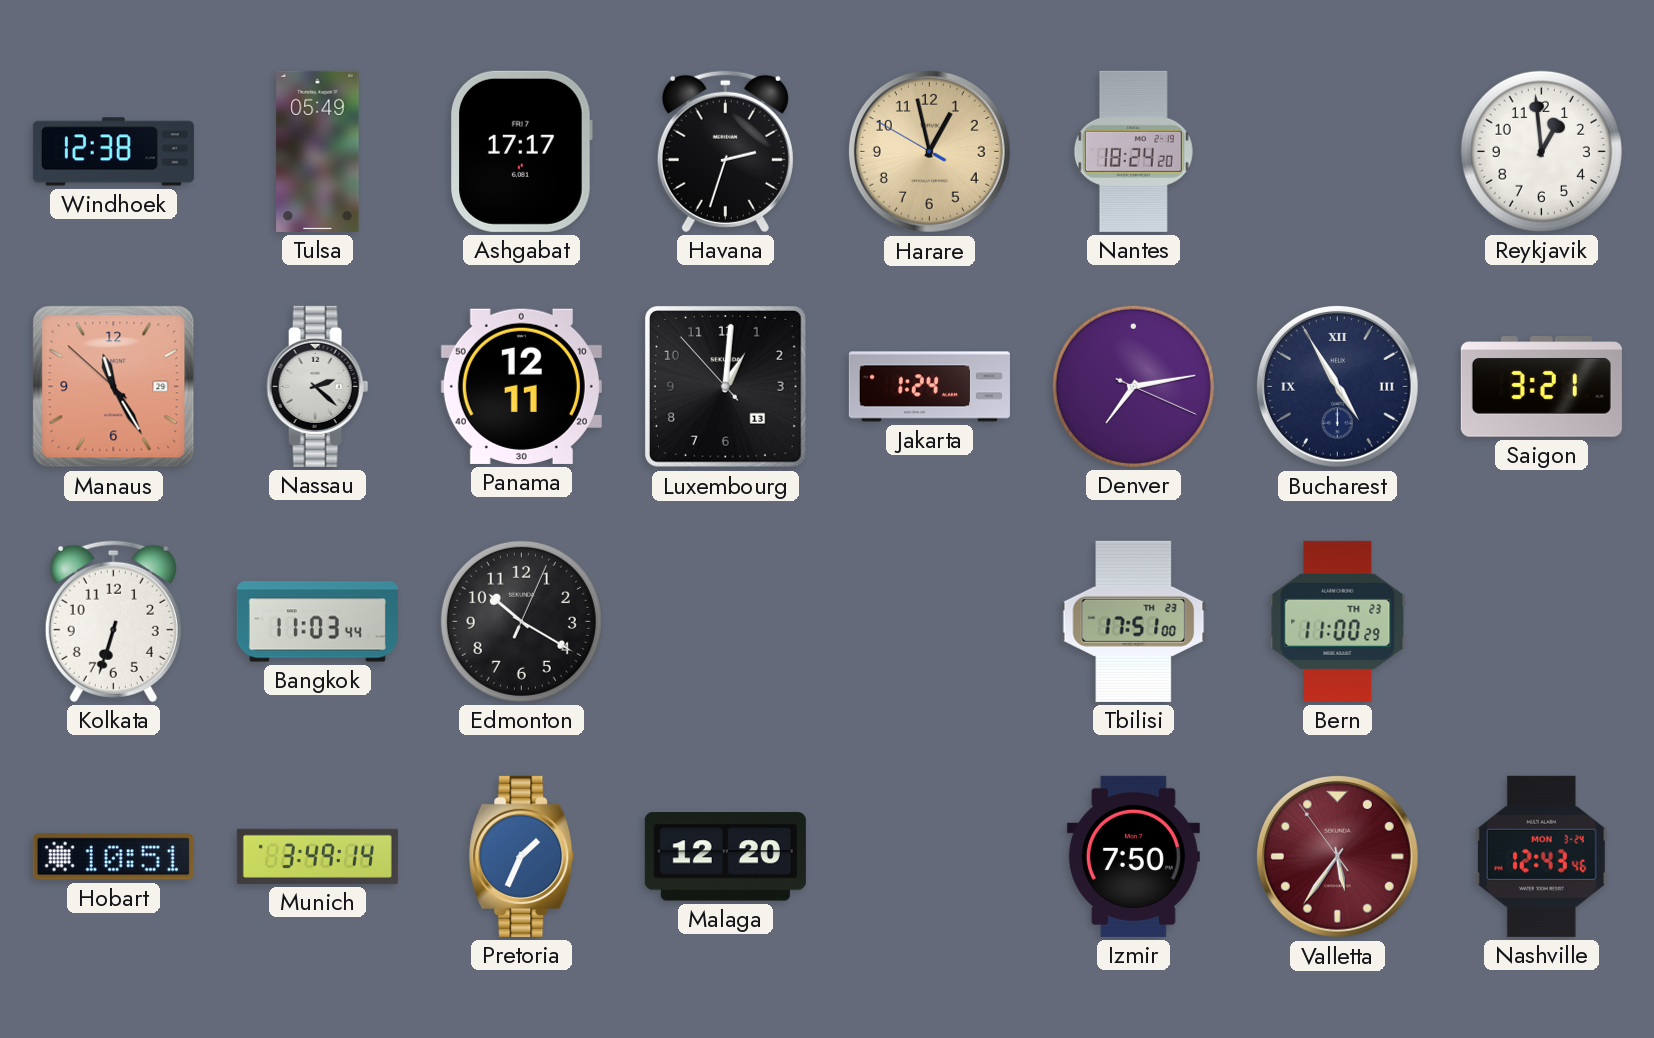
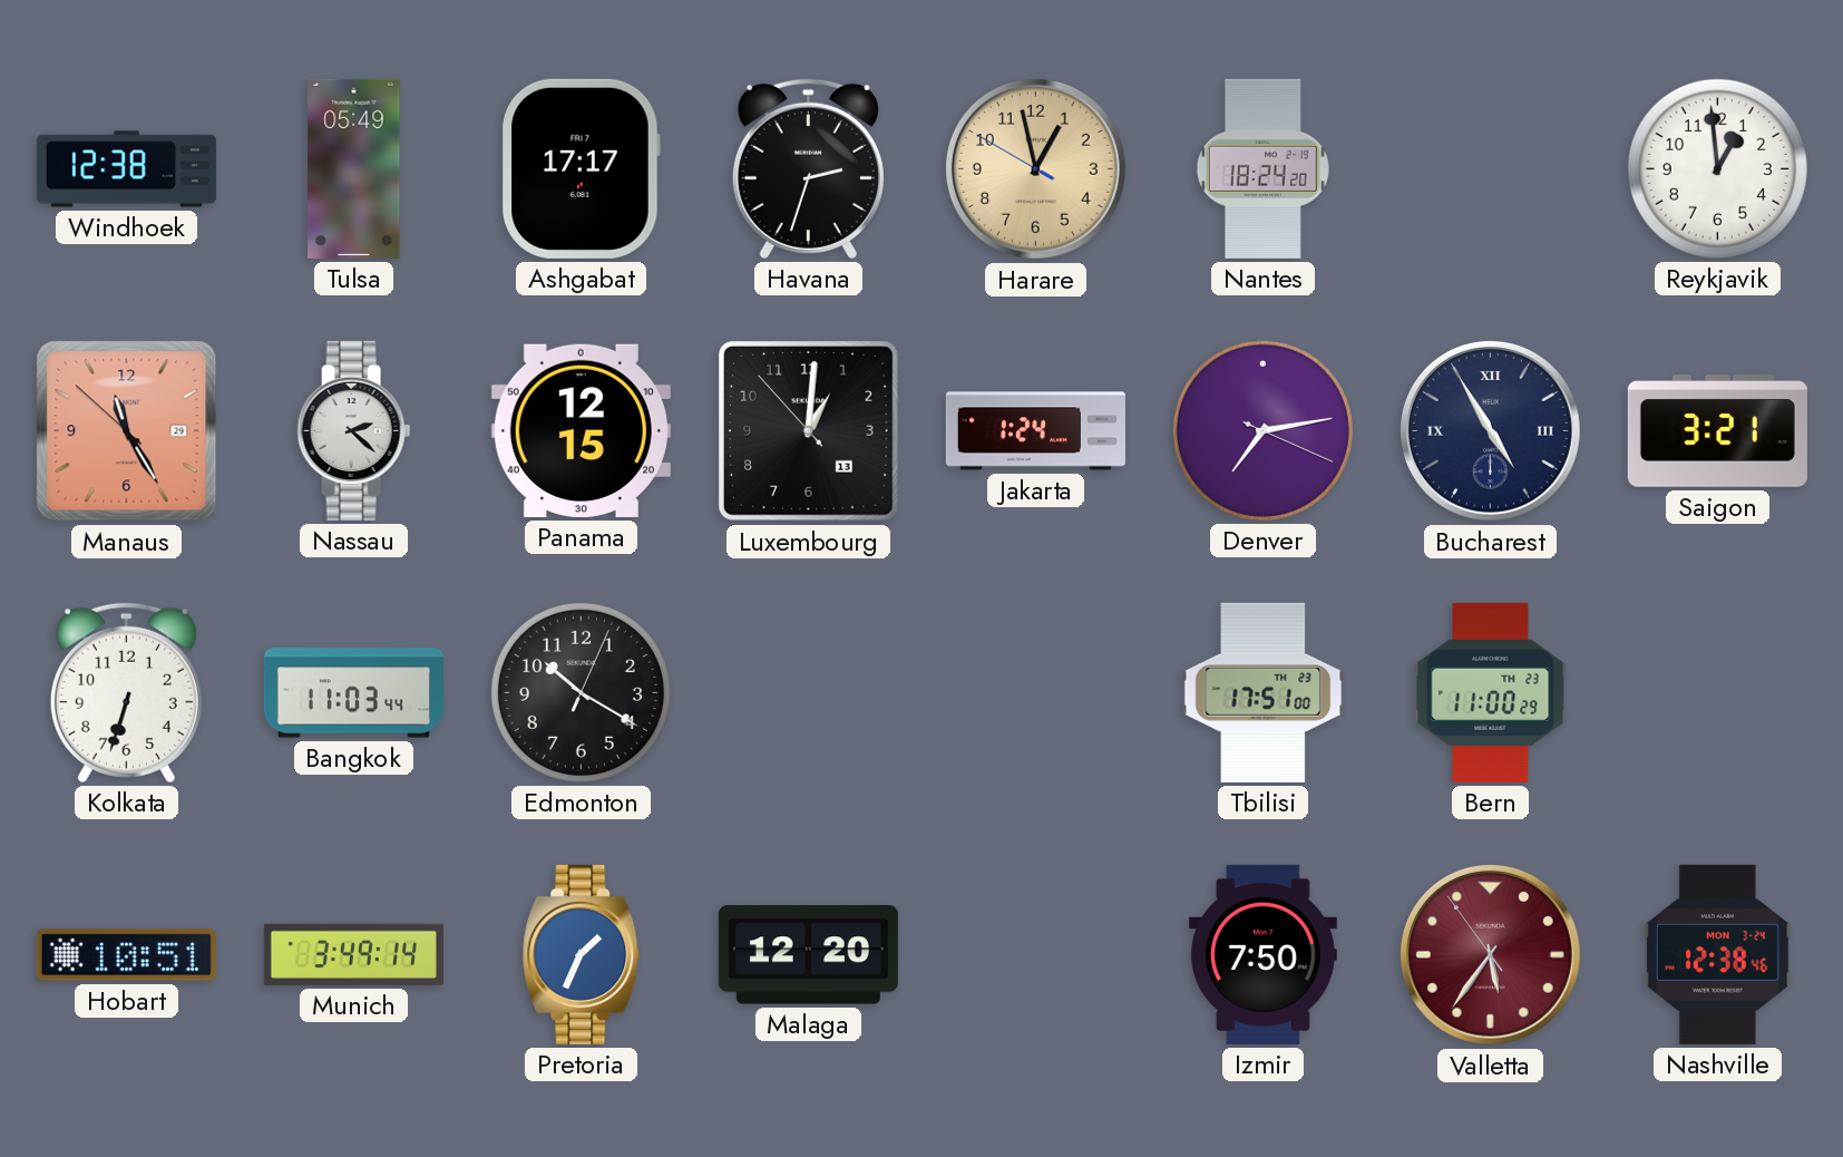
Panama: 12:11 -> 12:15 (581, 430)
Nashville: 12:43 -> 12:38 (1717, 954)
